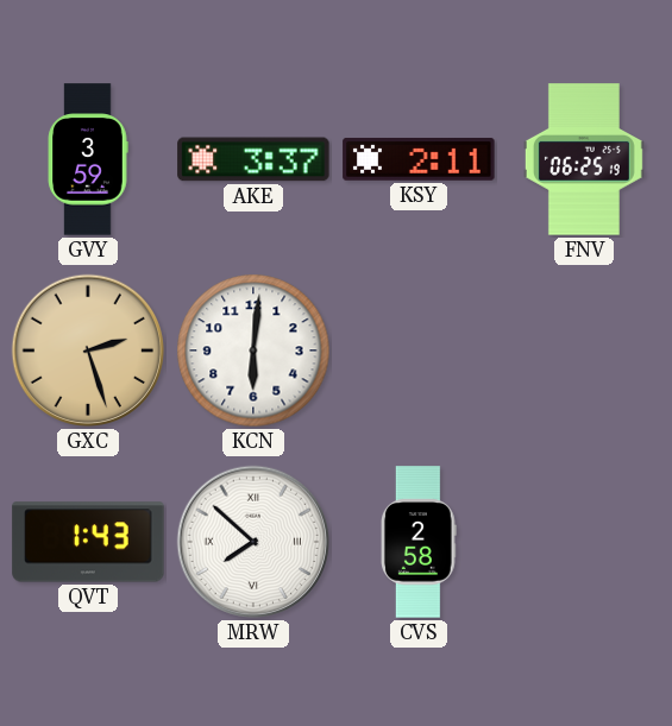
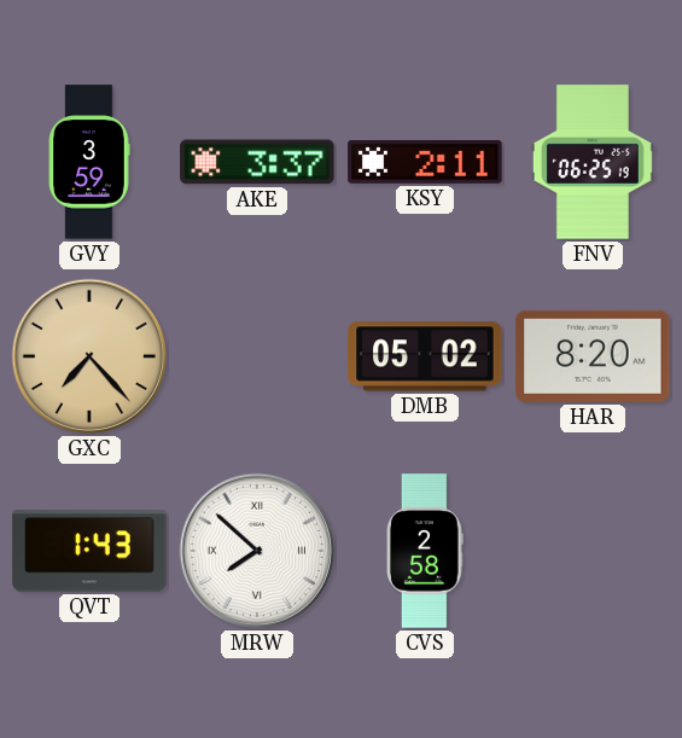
GXC: 2:27 -> 7:23 (89, 356)
KCN: 6:01 -> none (253, 351)
DMB: none -> 05:02 (425, 356)
HAR: none -> 8:20 (593, 356)
